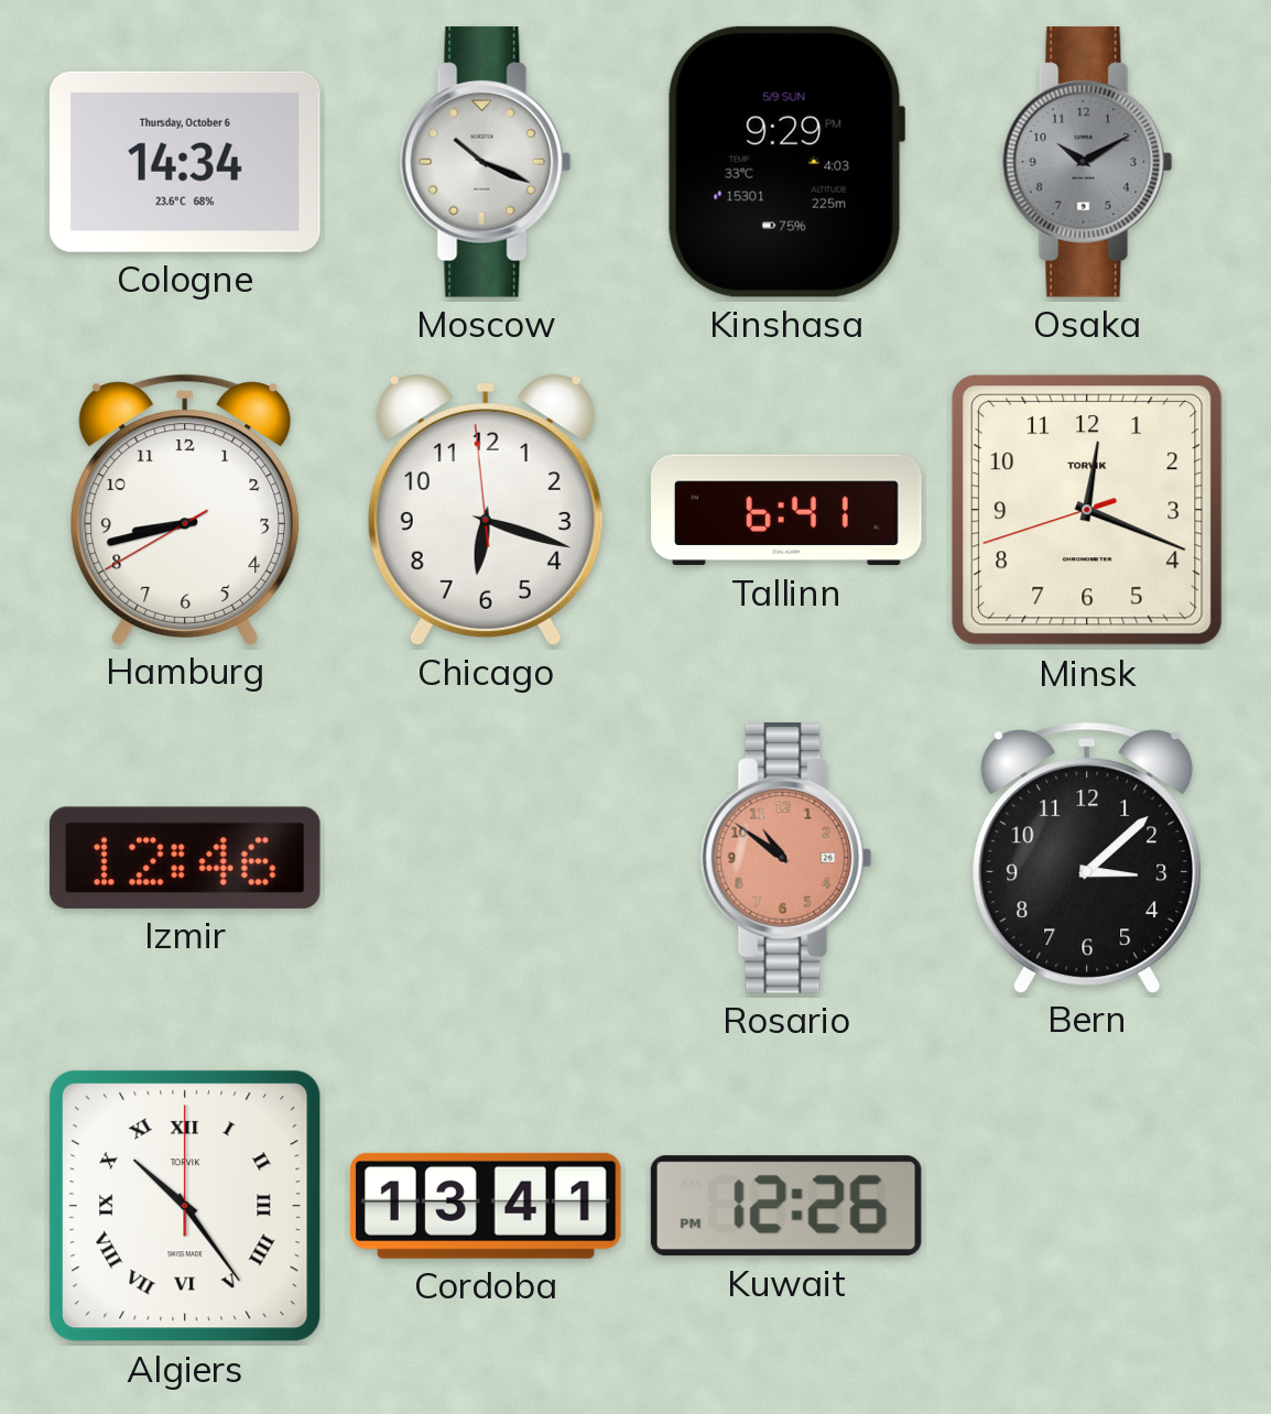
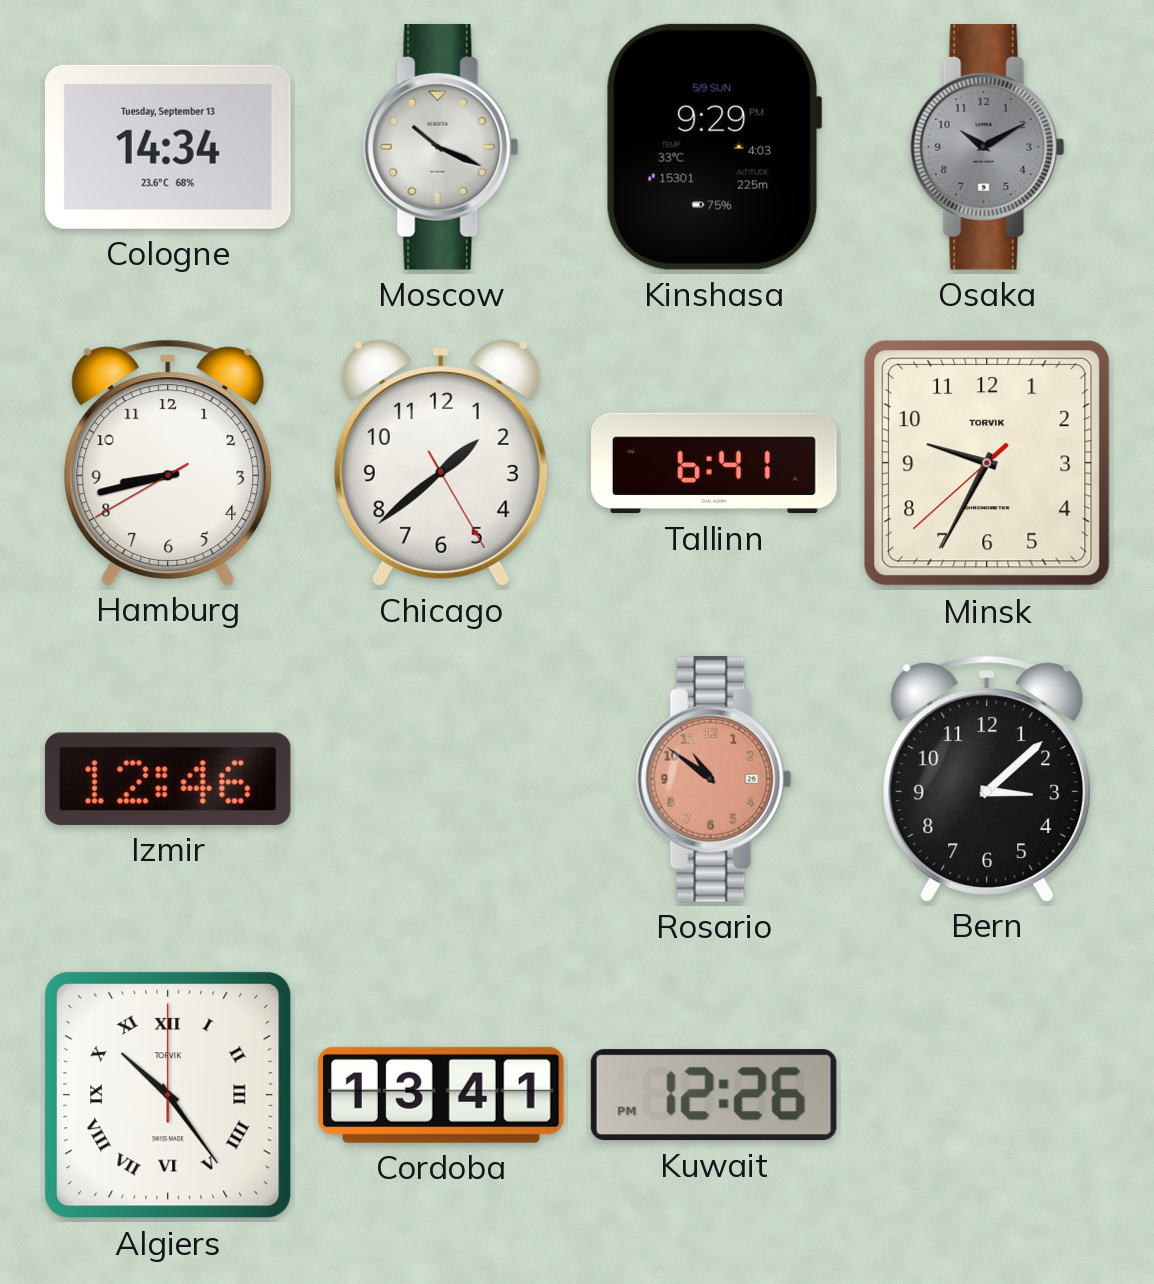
Cologne date: Thursday, October 6 -> Tuesday, September 13 (168, 147)
Chicago: 6:17 -> 1:38 (441, 463)
Minsk: 12:18 -> 9:34 (987, 463)
